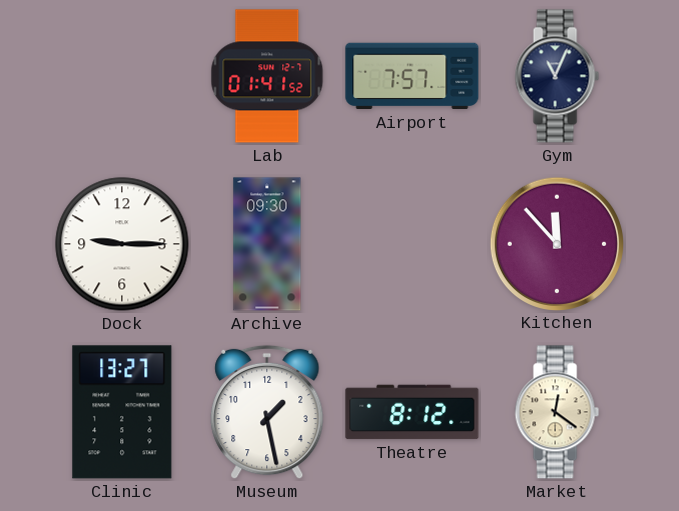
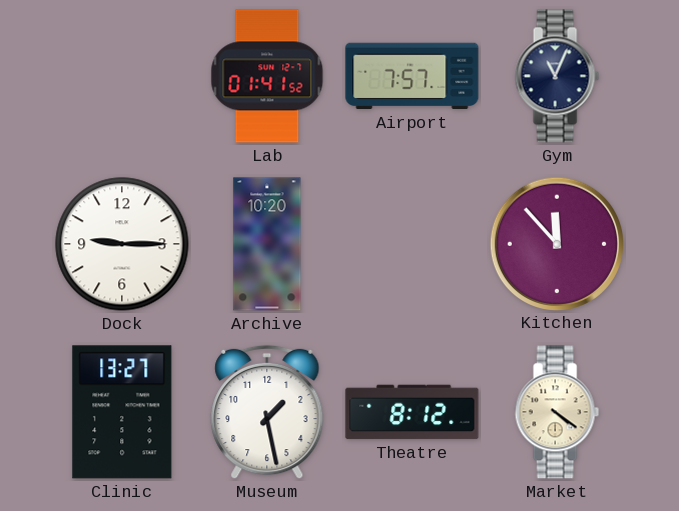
Archive: 09:30 -> 10:20 (267, 244)
Market: 12:21 -> 4:21 (557, 412)
